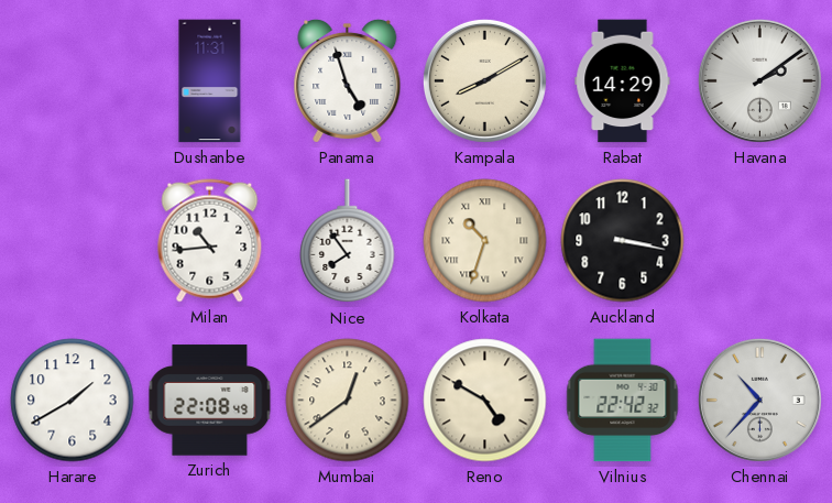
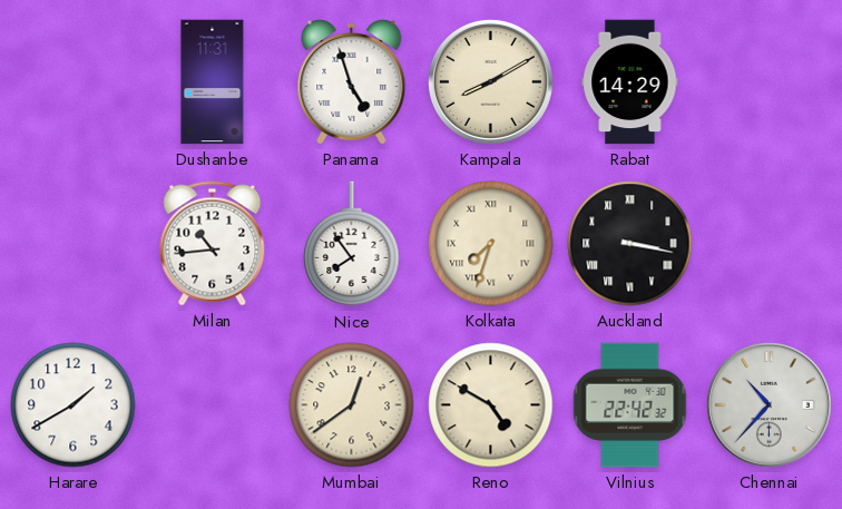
Havana: 2:09 -> none (759, 80)
Kolkata: 10:33 -> 7:33 (491, 244)
Auckland numerals: Arabic -> Roman (630, 244)
Zurich: 22:08 -> none (210, 401)
